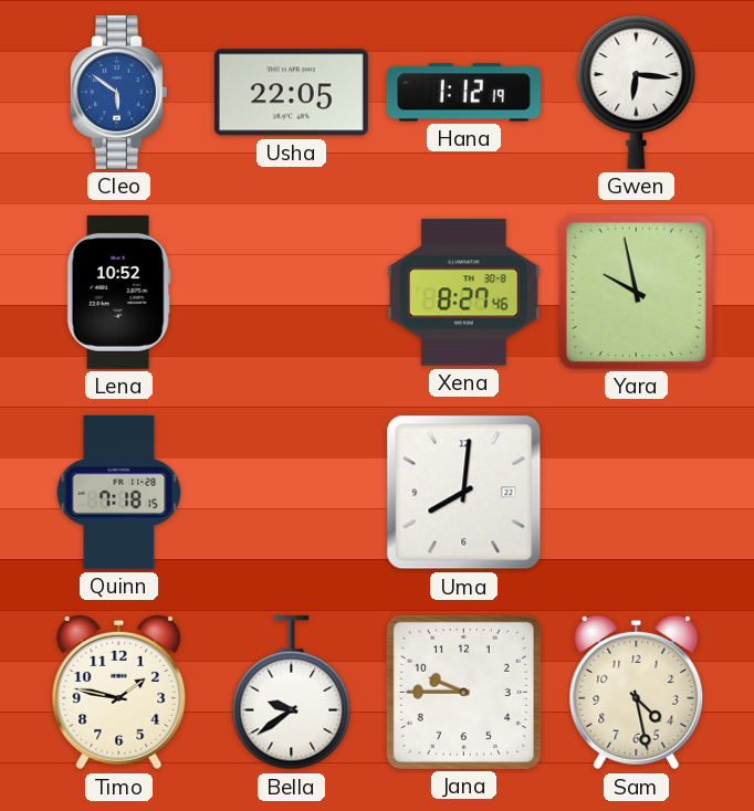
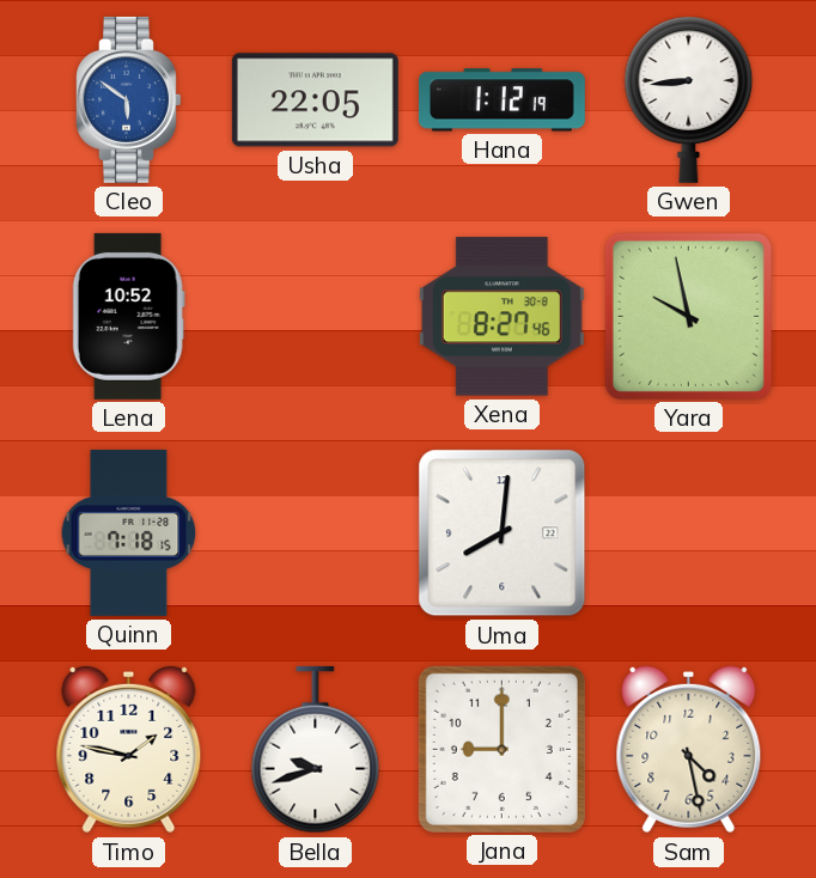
Gwen: 6:16 -> 8:44 (689, 99)
Bella: 9:39 -> 9:42 (316, 750)
Jana: 9:45 -> 9:00 (501, 749)
